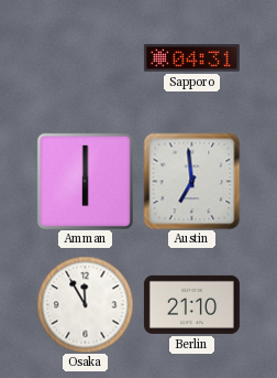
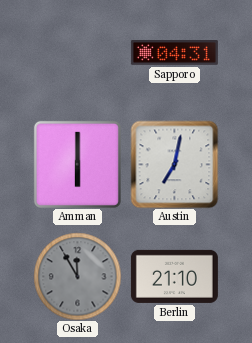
Austin: 6:59 -> 7:02 (174, 164)
Osaka dial: white -> grey (77, 276)
